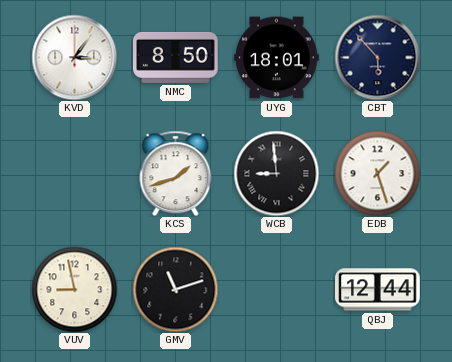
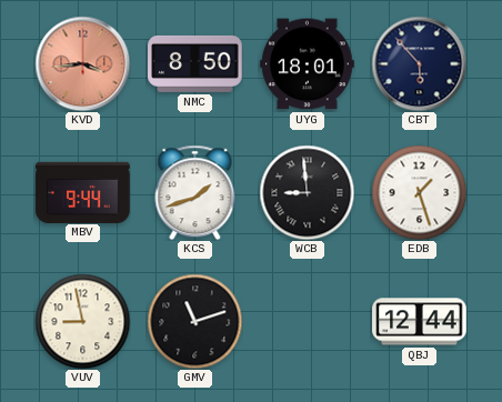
KVD: 3:06 -> 3:44 (82, 63)
KVD dial: white -> salmon (82, 63)
MBV: none -> 9:44 (83, 192)
